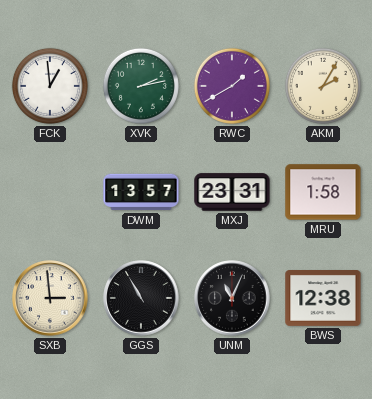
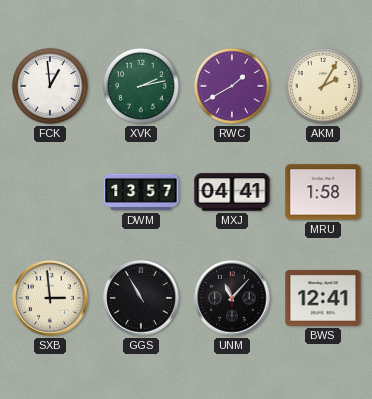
MXJ: 23:31 -> 04:41 (232, 192)
UNM: 11:04 -> 11:07 (232, 298)
BWS: 12:38 -> 12:41 (323, 299)
